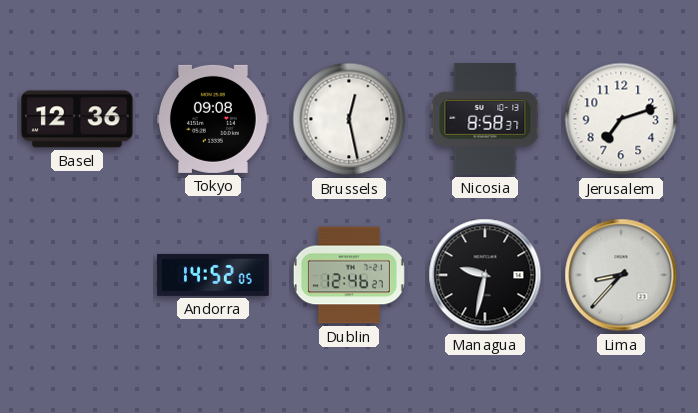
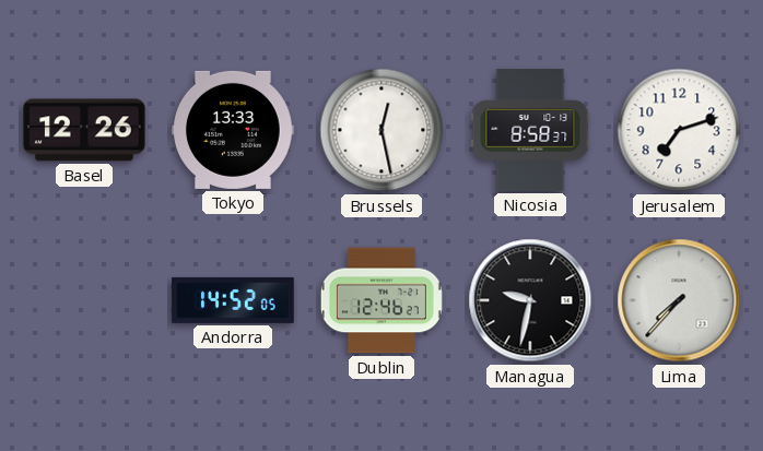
Basel: 12:36 -> 12:26 (85, 130)
Tokyo: 09:08 -> 13:33 (234, 130)
Lima: 8:37 -> 7:37 (679, 300)
